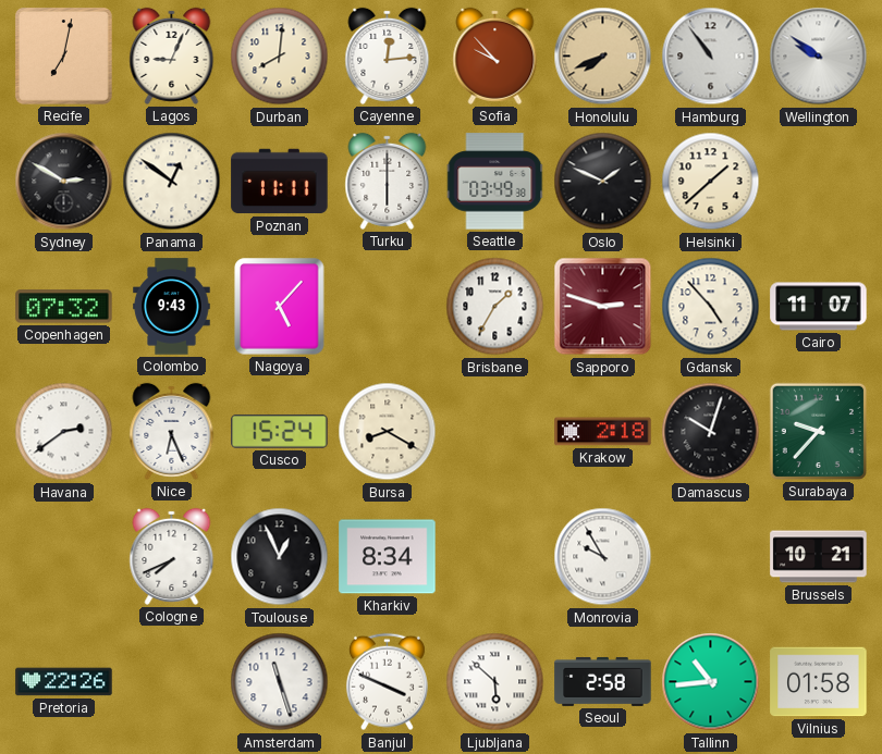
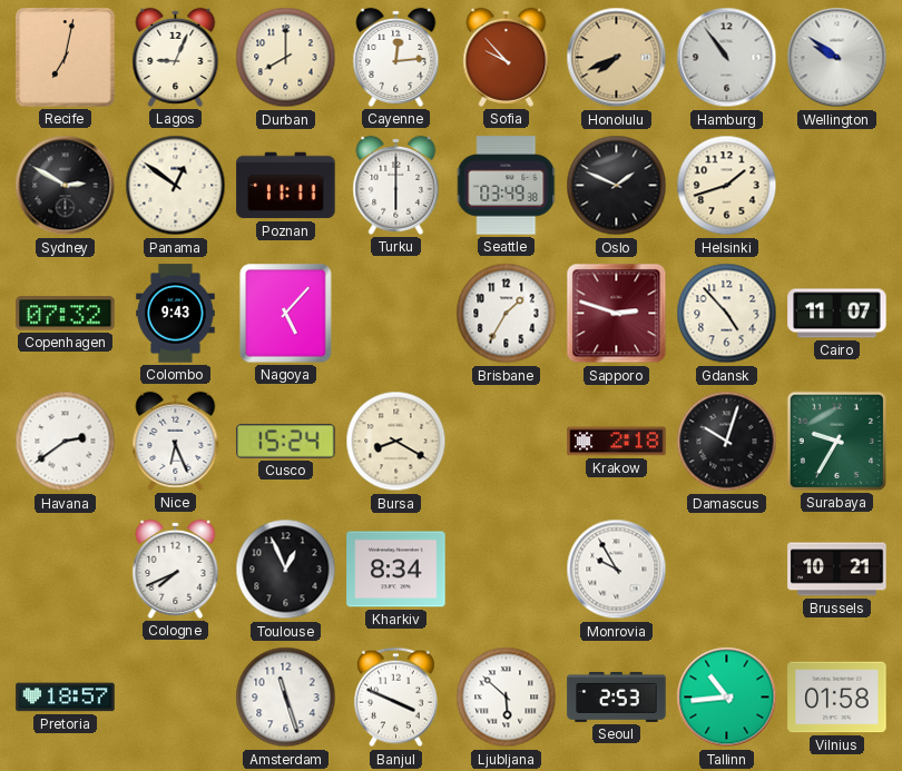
Durban: 8:01 -> 8:00 (286, 58)
Helsinki: 1:38 -> 1:42 (727, 186)
Surabaya: 9:37 -> 9:35 (836, 441)
Pretoria: 22:26 -> 18:57 (66, 698)
Seoul: 2:58 -> 2:53 (617, 696)
